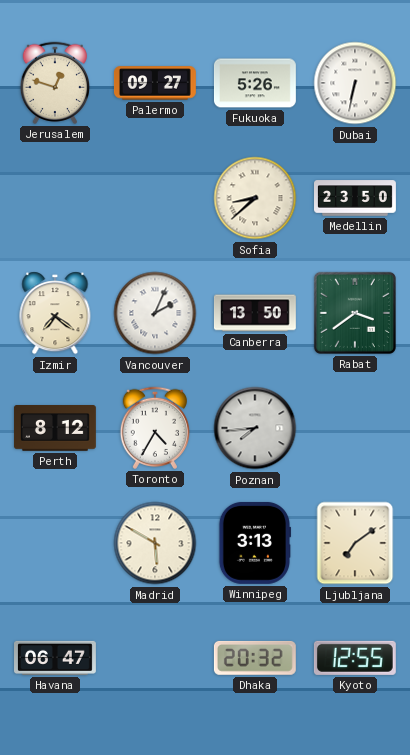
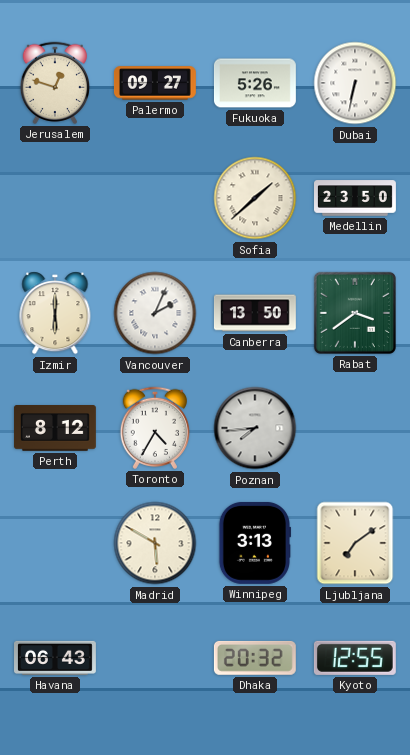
Sofia: 8:38 -> 1:38 (255, 198)
Izmir: 7:21 -> 6:00 (55, 313)
Havana: 06:47 -> 06:43 (56, 658)
